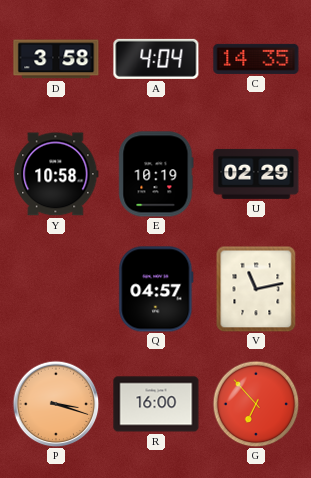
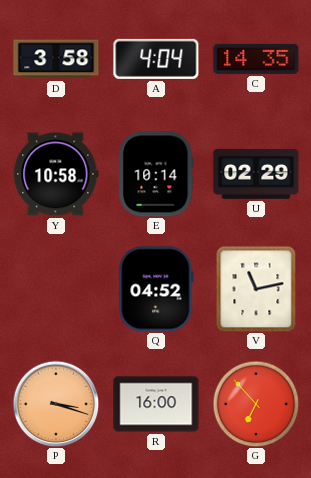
E: 10:19 -> 10:14 (156, 174)
Q: 04:57 -> 04:52 (156, 289)
